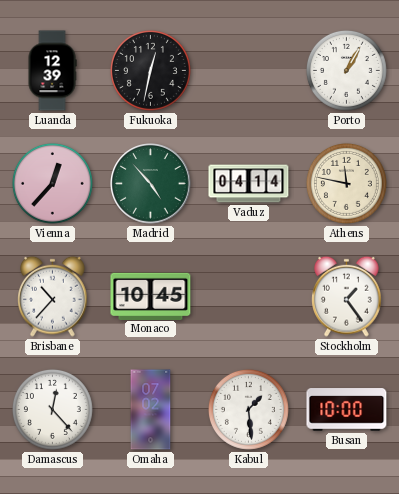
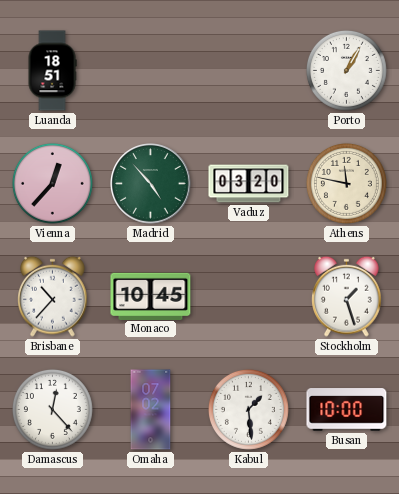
Luanda: 12:39 -> 18:51 (52, 71)
Fukuoka: 12:32 -> none (150, 70)
Vaduz: 04:14 -> 03:20 (249, 184)
Stockholm: 1:24 -> 1:27 (347, 296)
